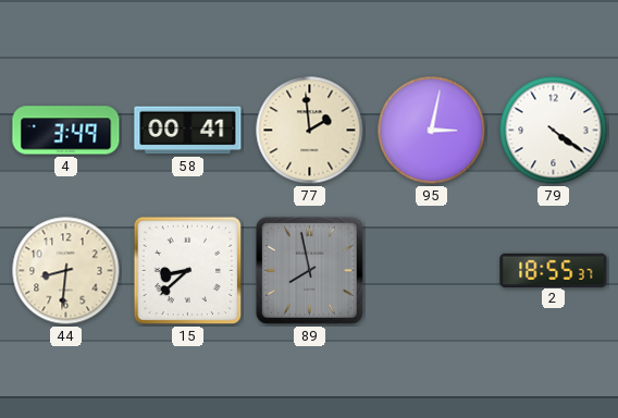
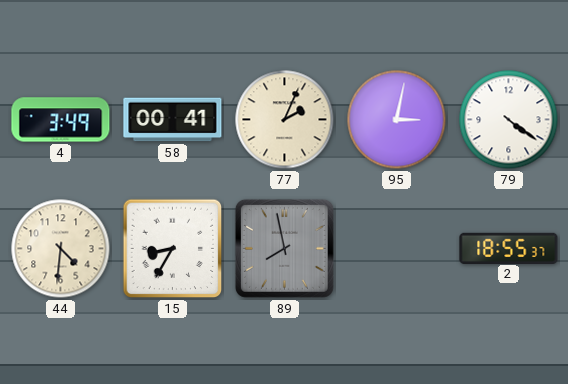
77: 1:59 -> 2:04 (285, 120)
44: 8:31 -> 4:31 (61, 249)
15: 8:38 -> 8:35 (173, 249)
